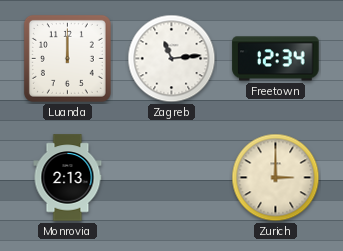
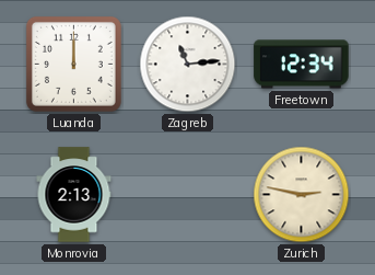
Zurich: 3:00 -> 2:47 (302, 195)
